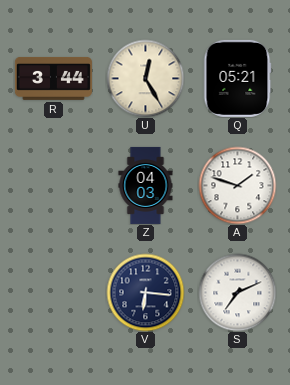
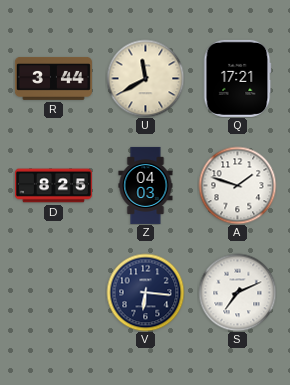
U: 12:25 -> 11:40 (145, 78)
Q: 05:21 -> 17:21 (237, 78)
D: none -> 8:25 (53, 186)
